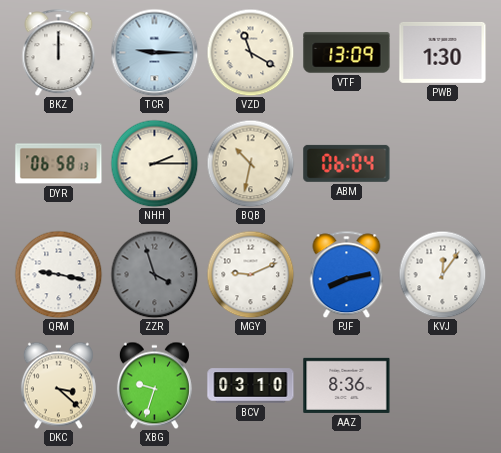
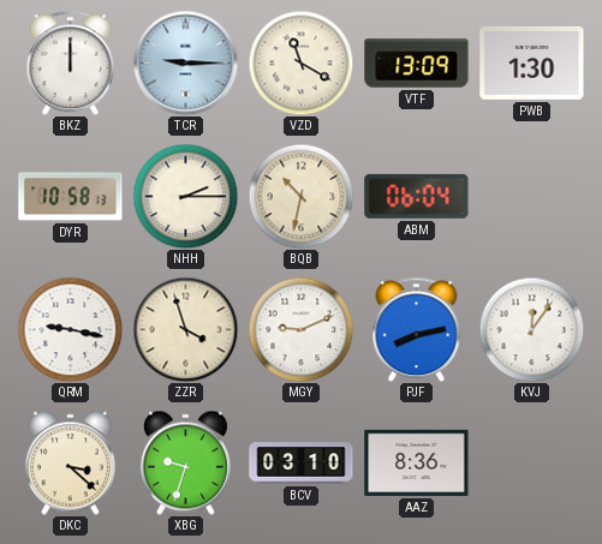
DYR: 06:58 -> 10:58 (71, 197)
ZZR dial: grey -> cream (185, 329)
